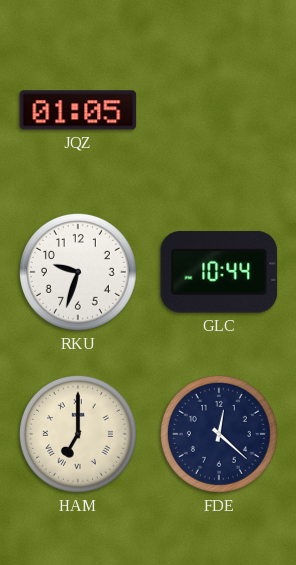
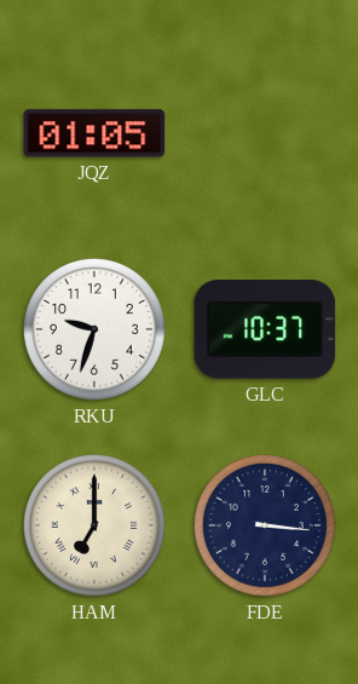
GLC: 10:44 -> 10:37 (265, 329)
FDE: 12:22 -> 3:16 (265, 525)
